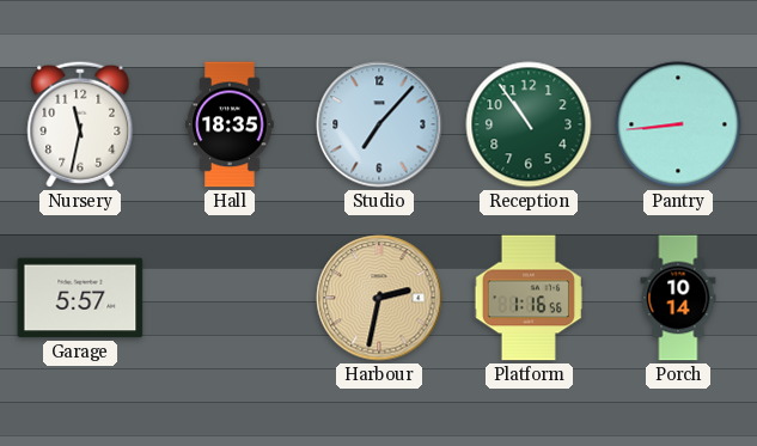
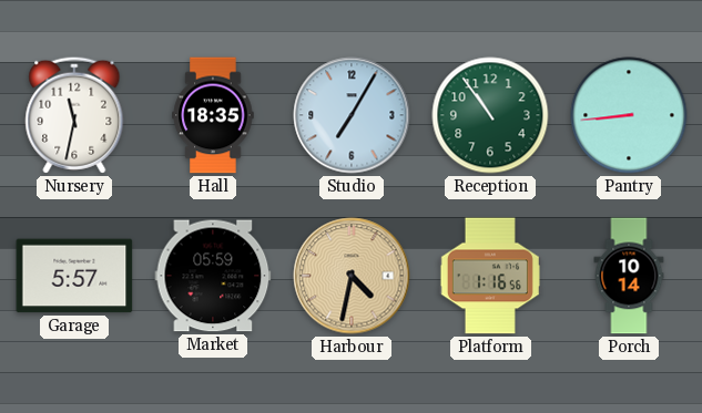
Studio: 7:07 -> 7:05 (352, 115)
Market: none -> 05:59 (213, 276)
Harbour: 2:32 -> 4:32 (352, 276)
